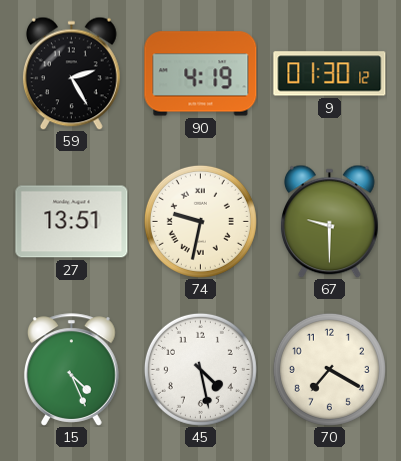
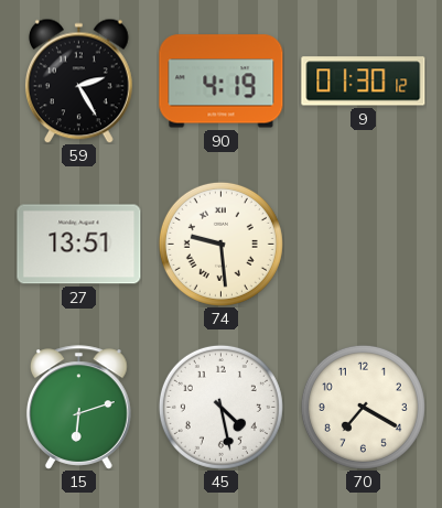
74: 9:32 -> 9:29 (220, 244)
67: 9:30 -> none (329, 221)
15: 4:26 -> 6:12 (78, 408)
